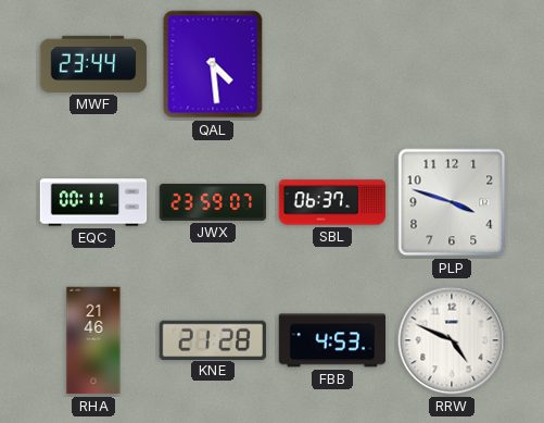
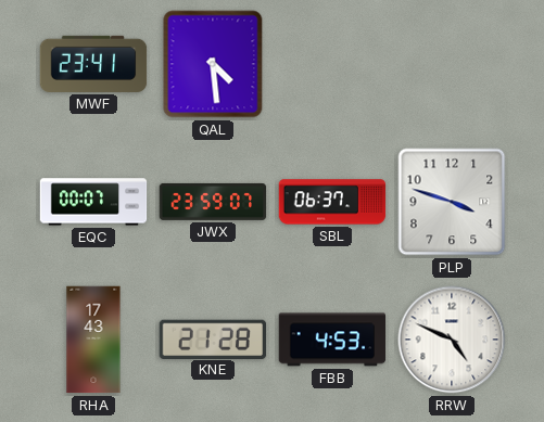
MWF: 23:44 -> 23:41 (93, 64)
EQC: 00:11 -> 00:07 (93, 202)
RHA: 21:46 -> 17:43 (93, 340)
